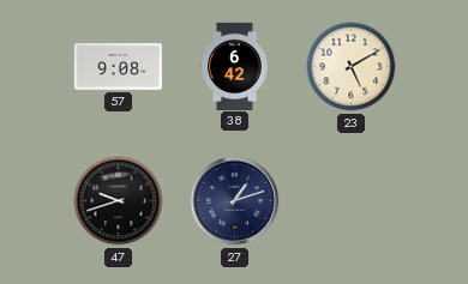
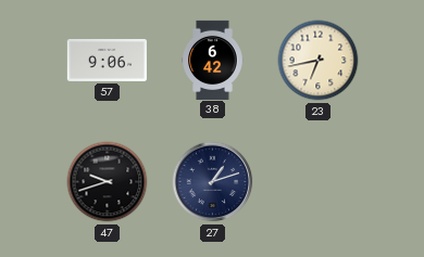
57: 9:08 -> 9:06 (107, 60)
23: 5:10 -> 6:43 (319, 61)
